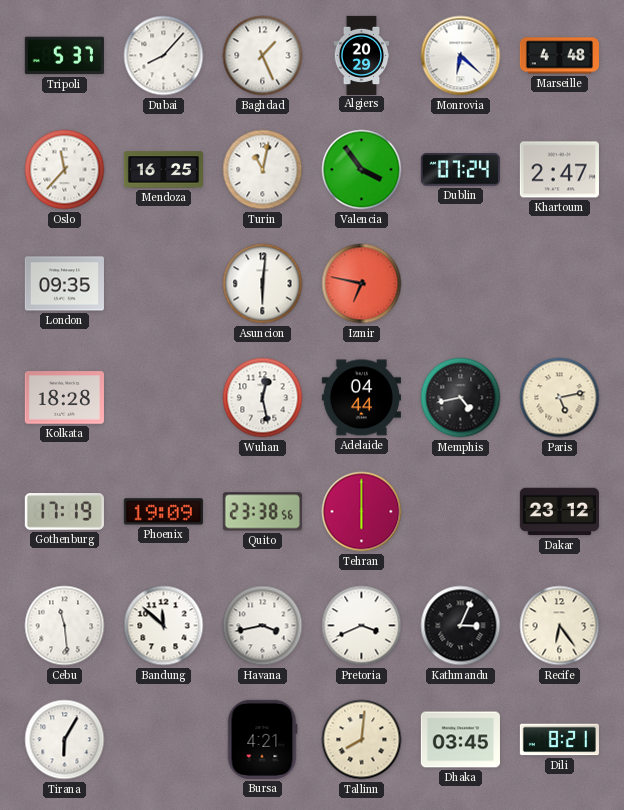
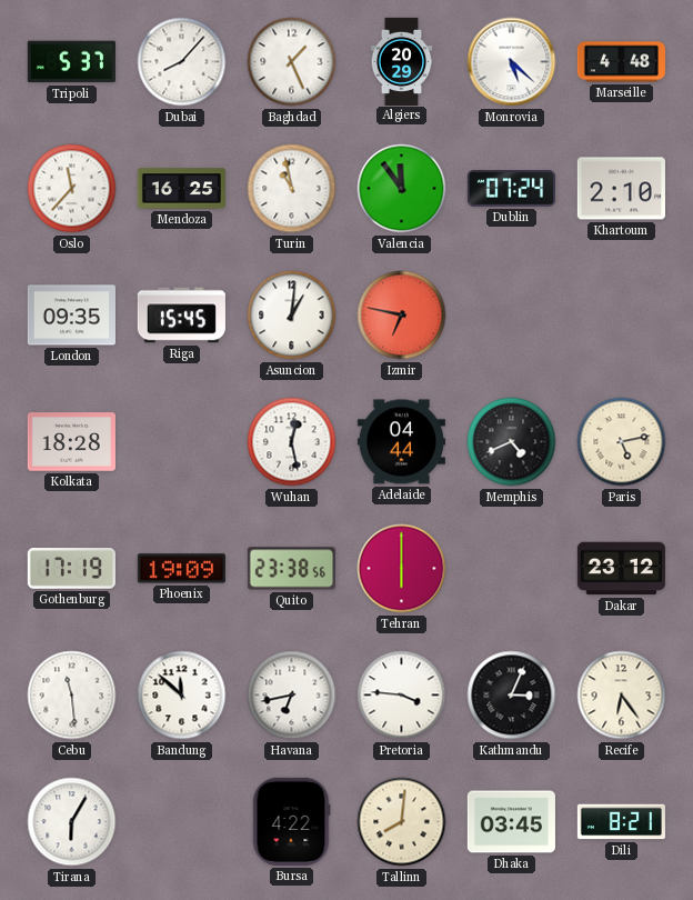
Monrovia: 6:22 -> 5:22 (512, 62)
Turin: 11:02 -> 10:58 (292, 189)
Valencia: 3:54 -> 11:54 (402, 189)
Khartoum: 2:47 -> 2:10 (621, 189)
Riga: none -> 15:45 (181, 316)
Asuncion: 6:01 -> 1:01 (292, 316)
Memphis: 4:43 -> 4:41 (512, 442)
Havana: 3:43 -> 6:43 (292, 696)
Pretoria: 3:41 -> 3:46 (402, 696)
Bursa: 4:21 -> 4:22 (291, 821)
